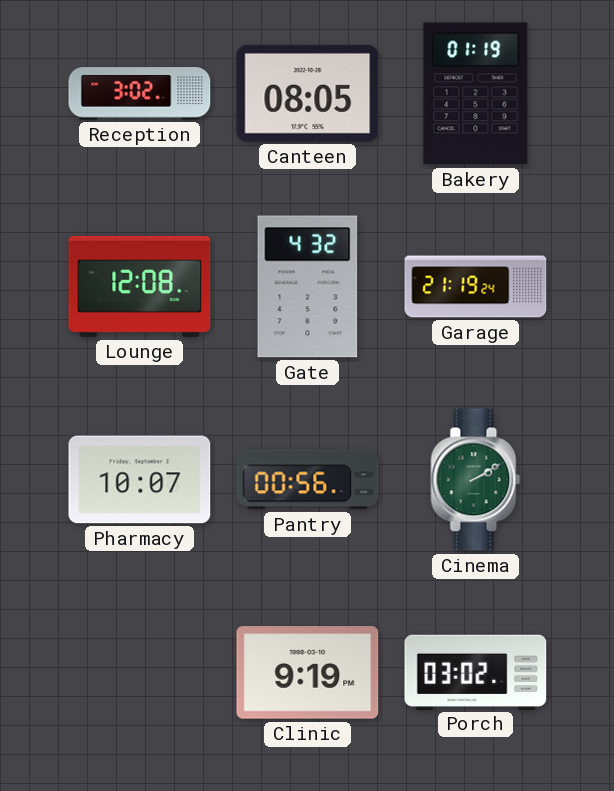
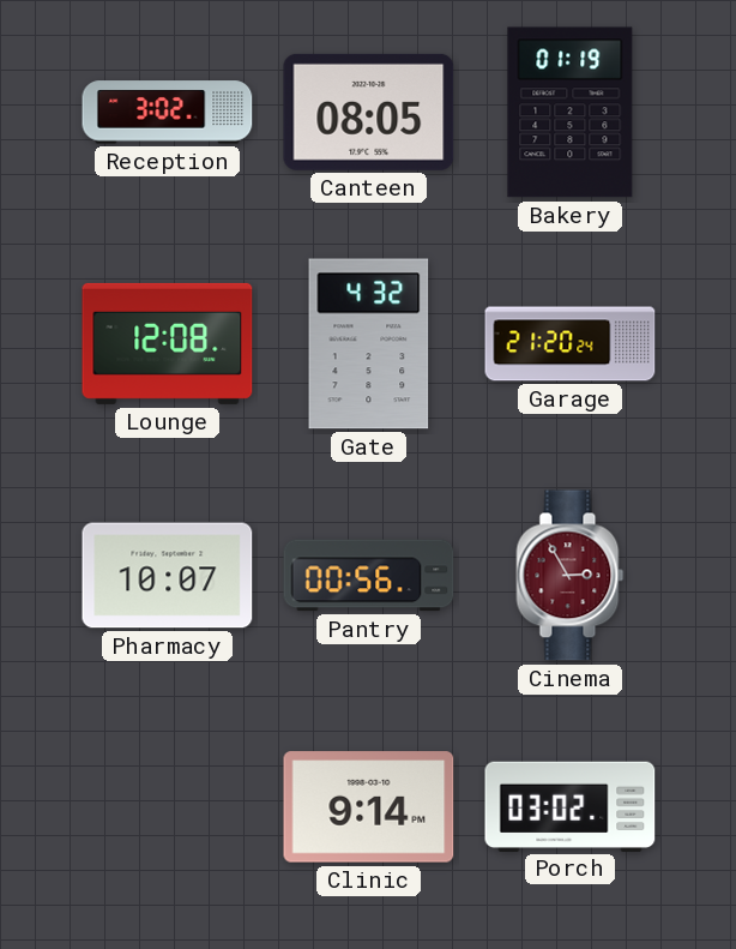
Garage: 21:19 -> 21:20 (571, 344)
Cinema: 2:10 -> 2:55 (571, 576)
Cinema dial: green -> burgundy (571, 576)
Clinic: 9:19 -> 9:14 (369, 807)
